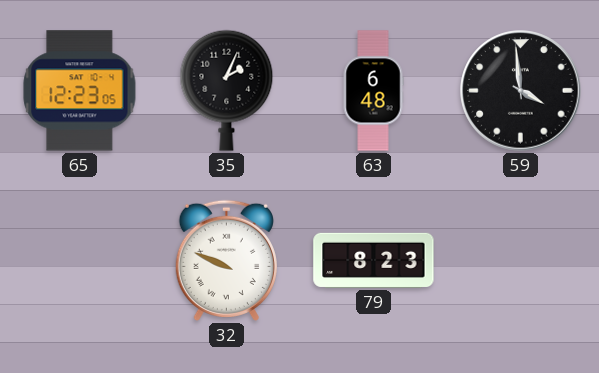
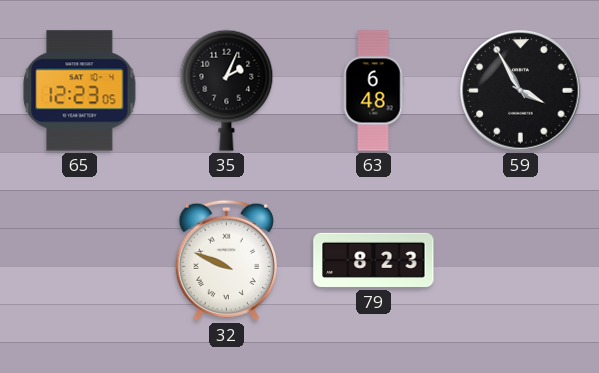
59: 3:59 -> 3:55 (521, 91)
